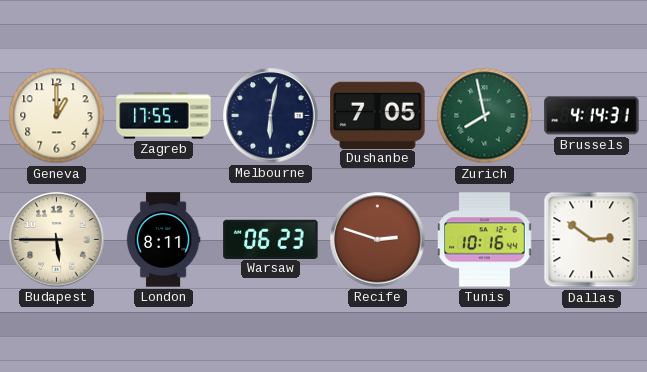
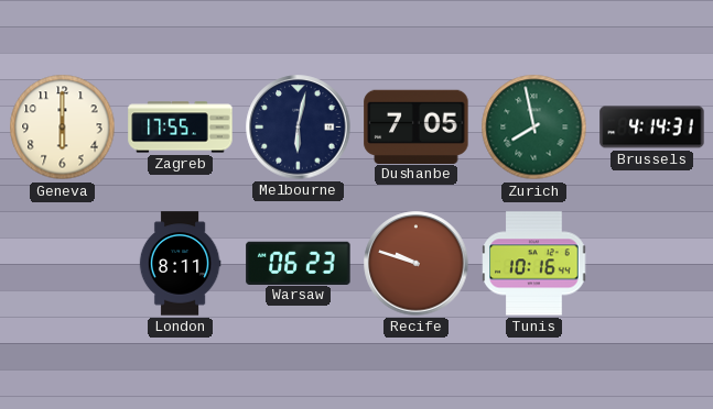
Geneva: 1:00 -> 6:00 (63, 128)
Budapest: 5:45 -> none (57, 240)
Recife: 2:48 -> 9:48 (417, 264)
Dallas: 2:51 -> none (592, 240)
